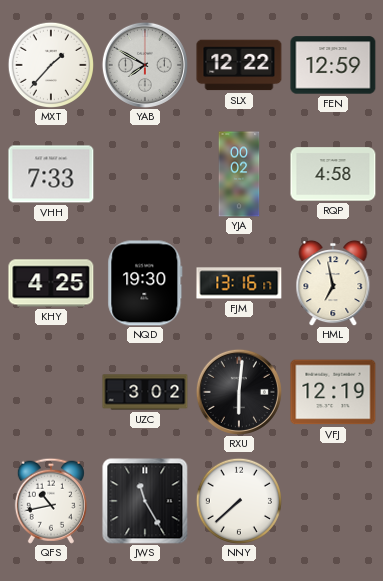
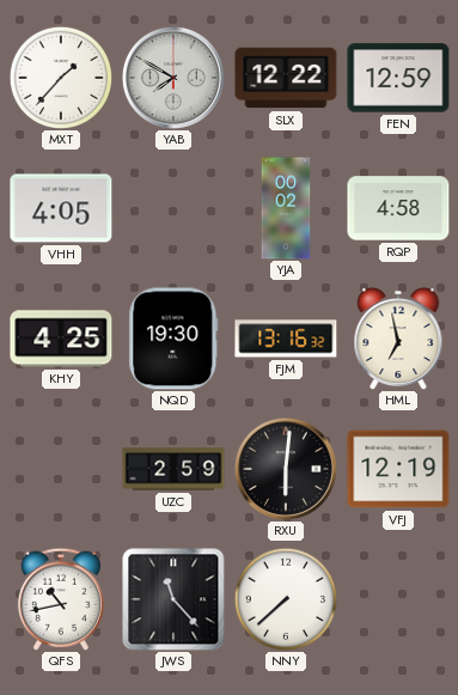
VHH: 7:33 -> 4:05 (61, 208)
FJM: 13:16:17 -> 13:16:32 (286, 339)
UZC: 3:02 -> 2:59 (173, 469)
JWS: 11:25 -> 11:23 (173, 599)
